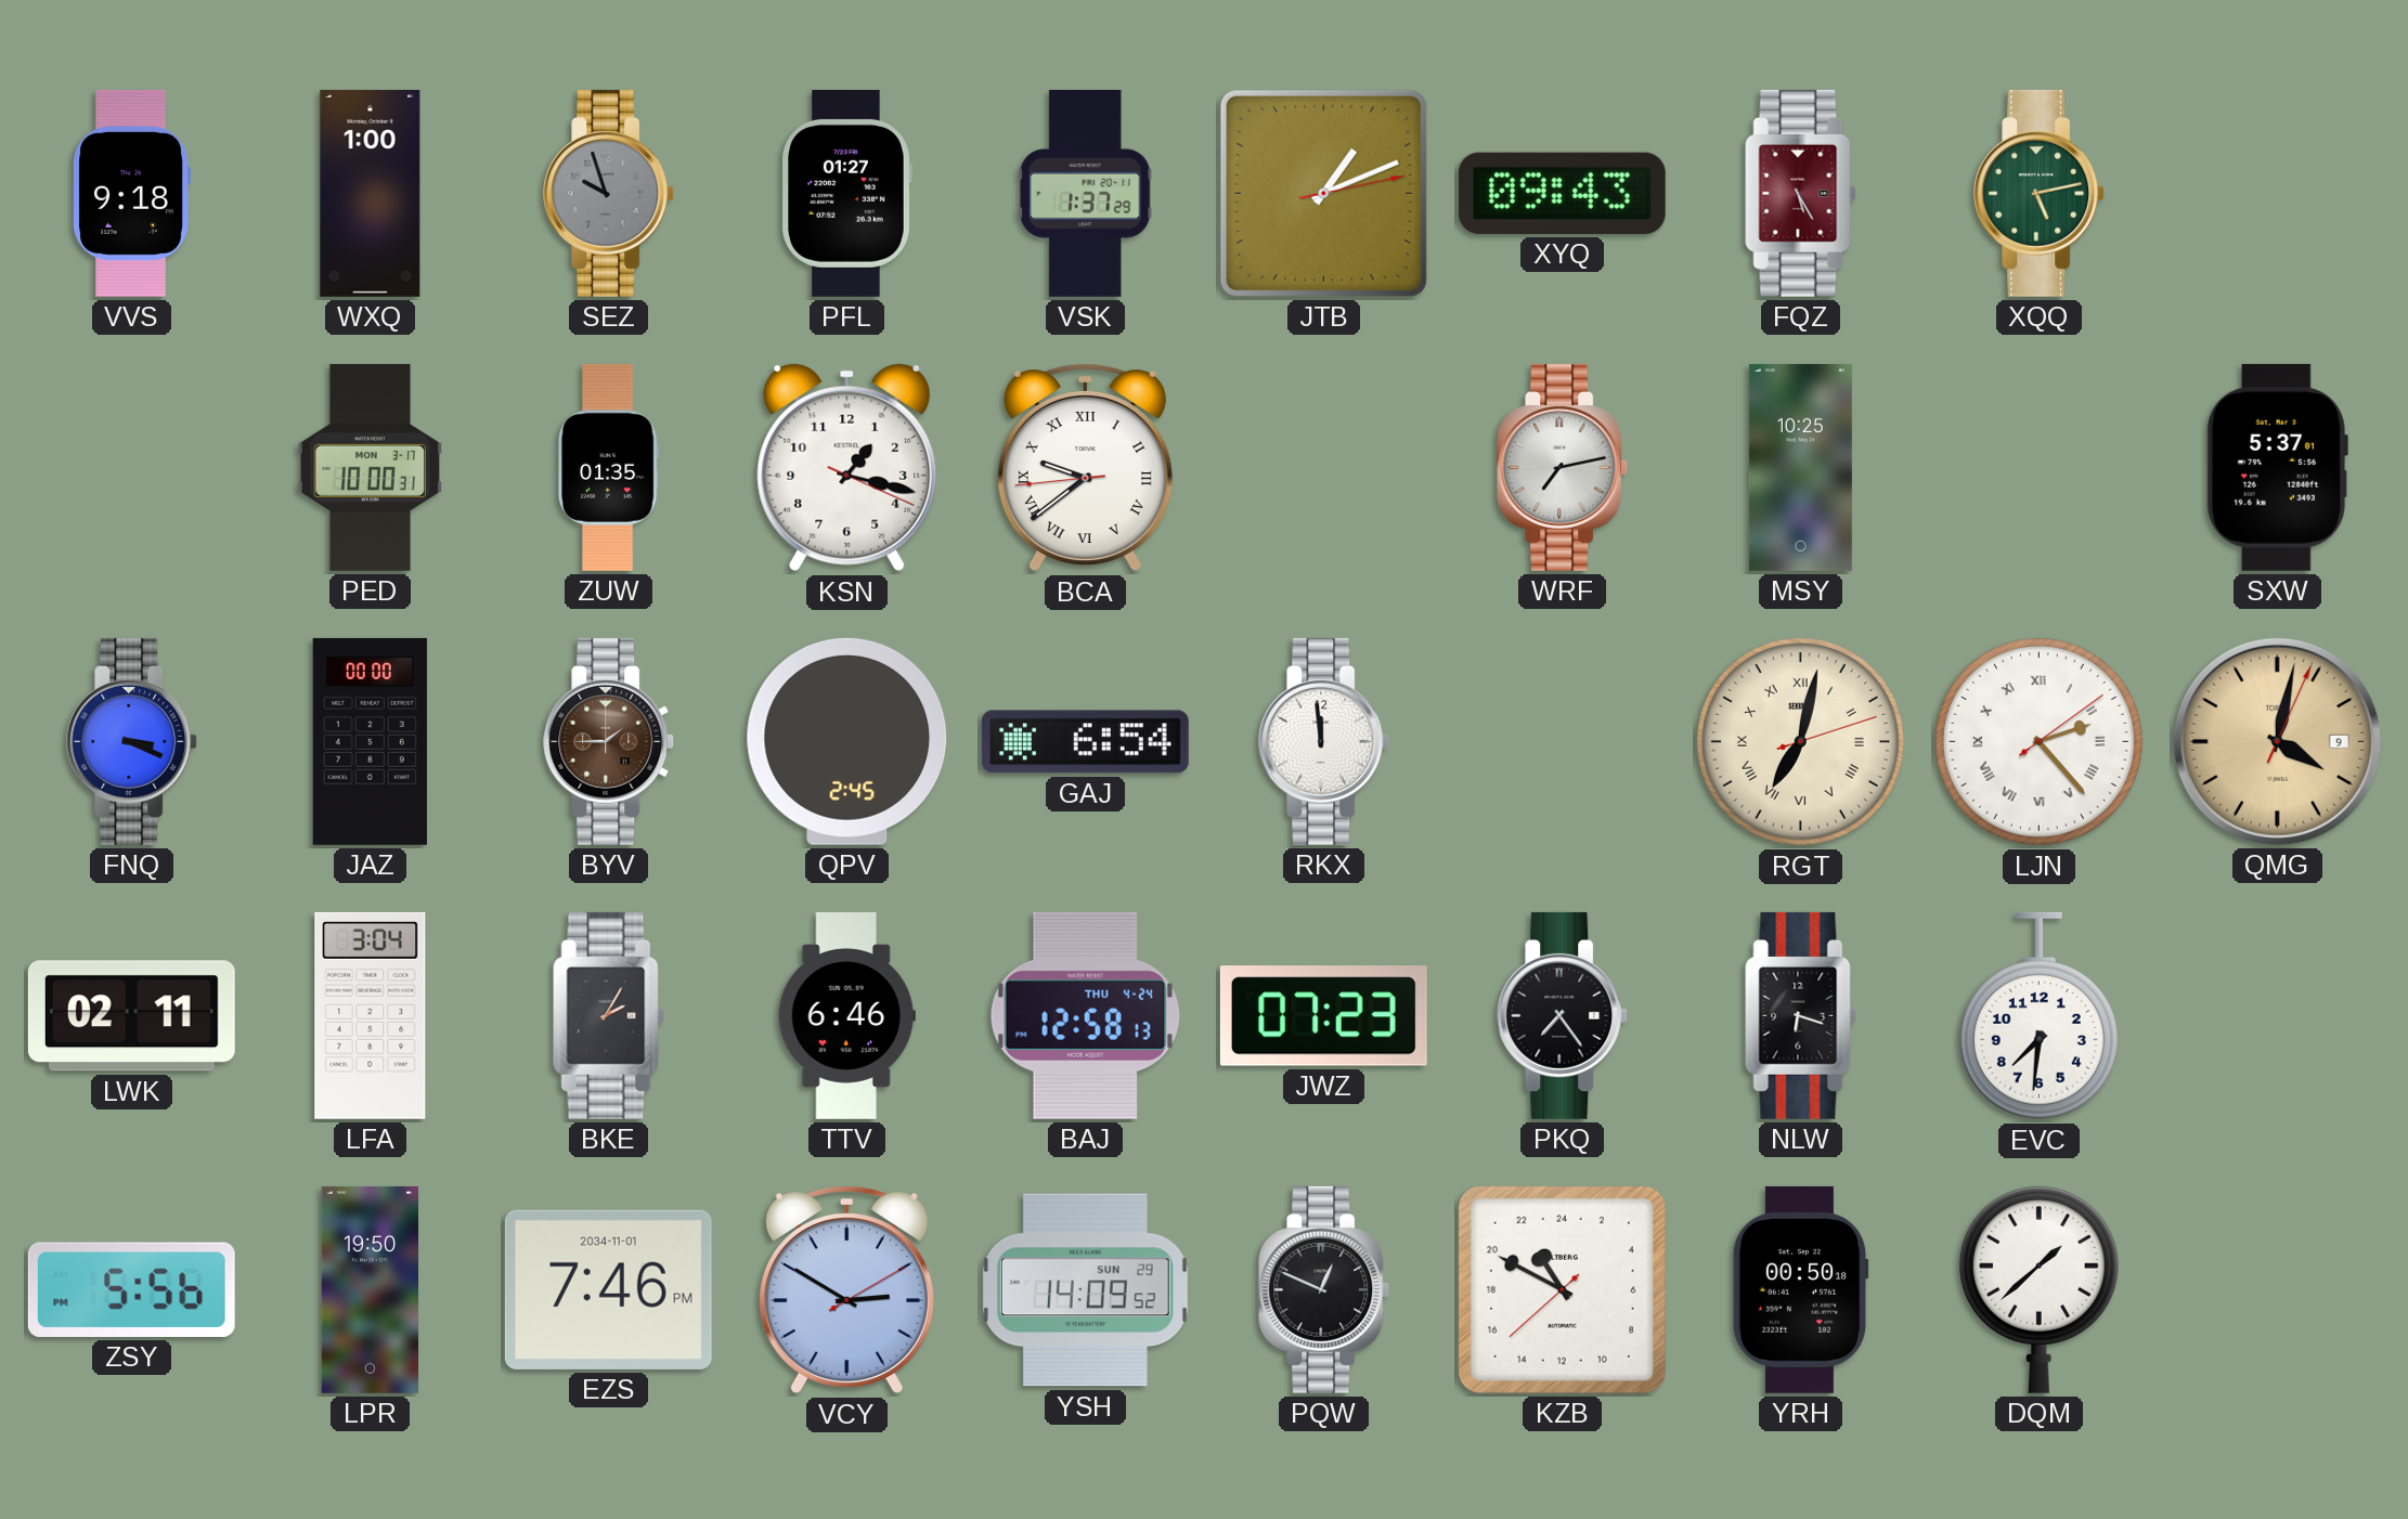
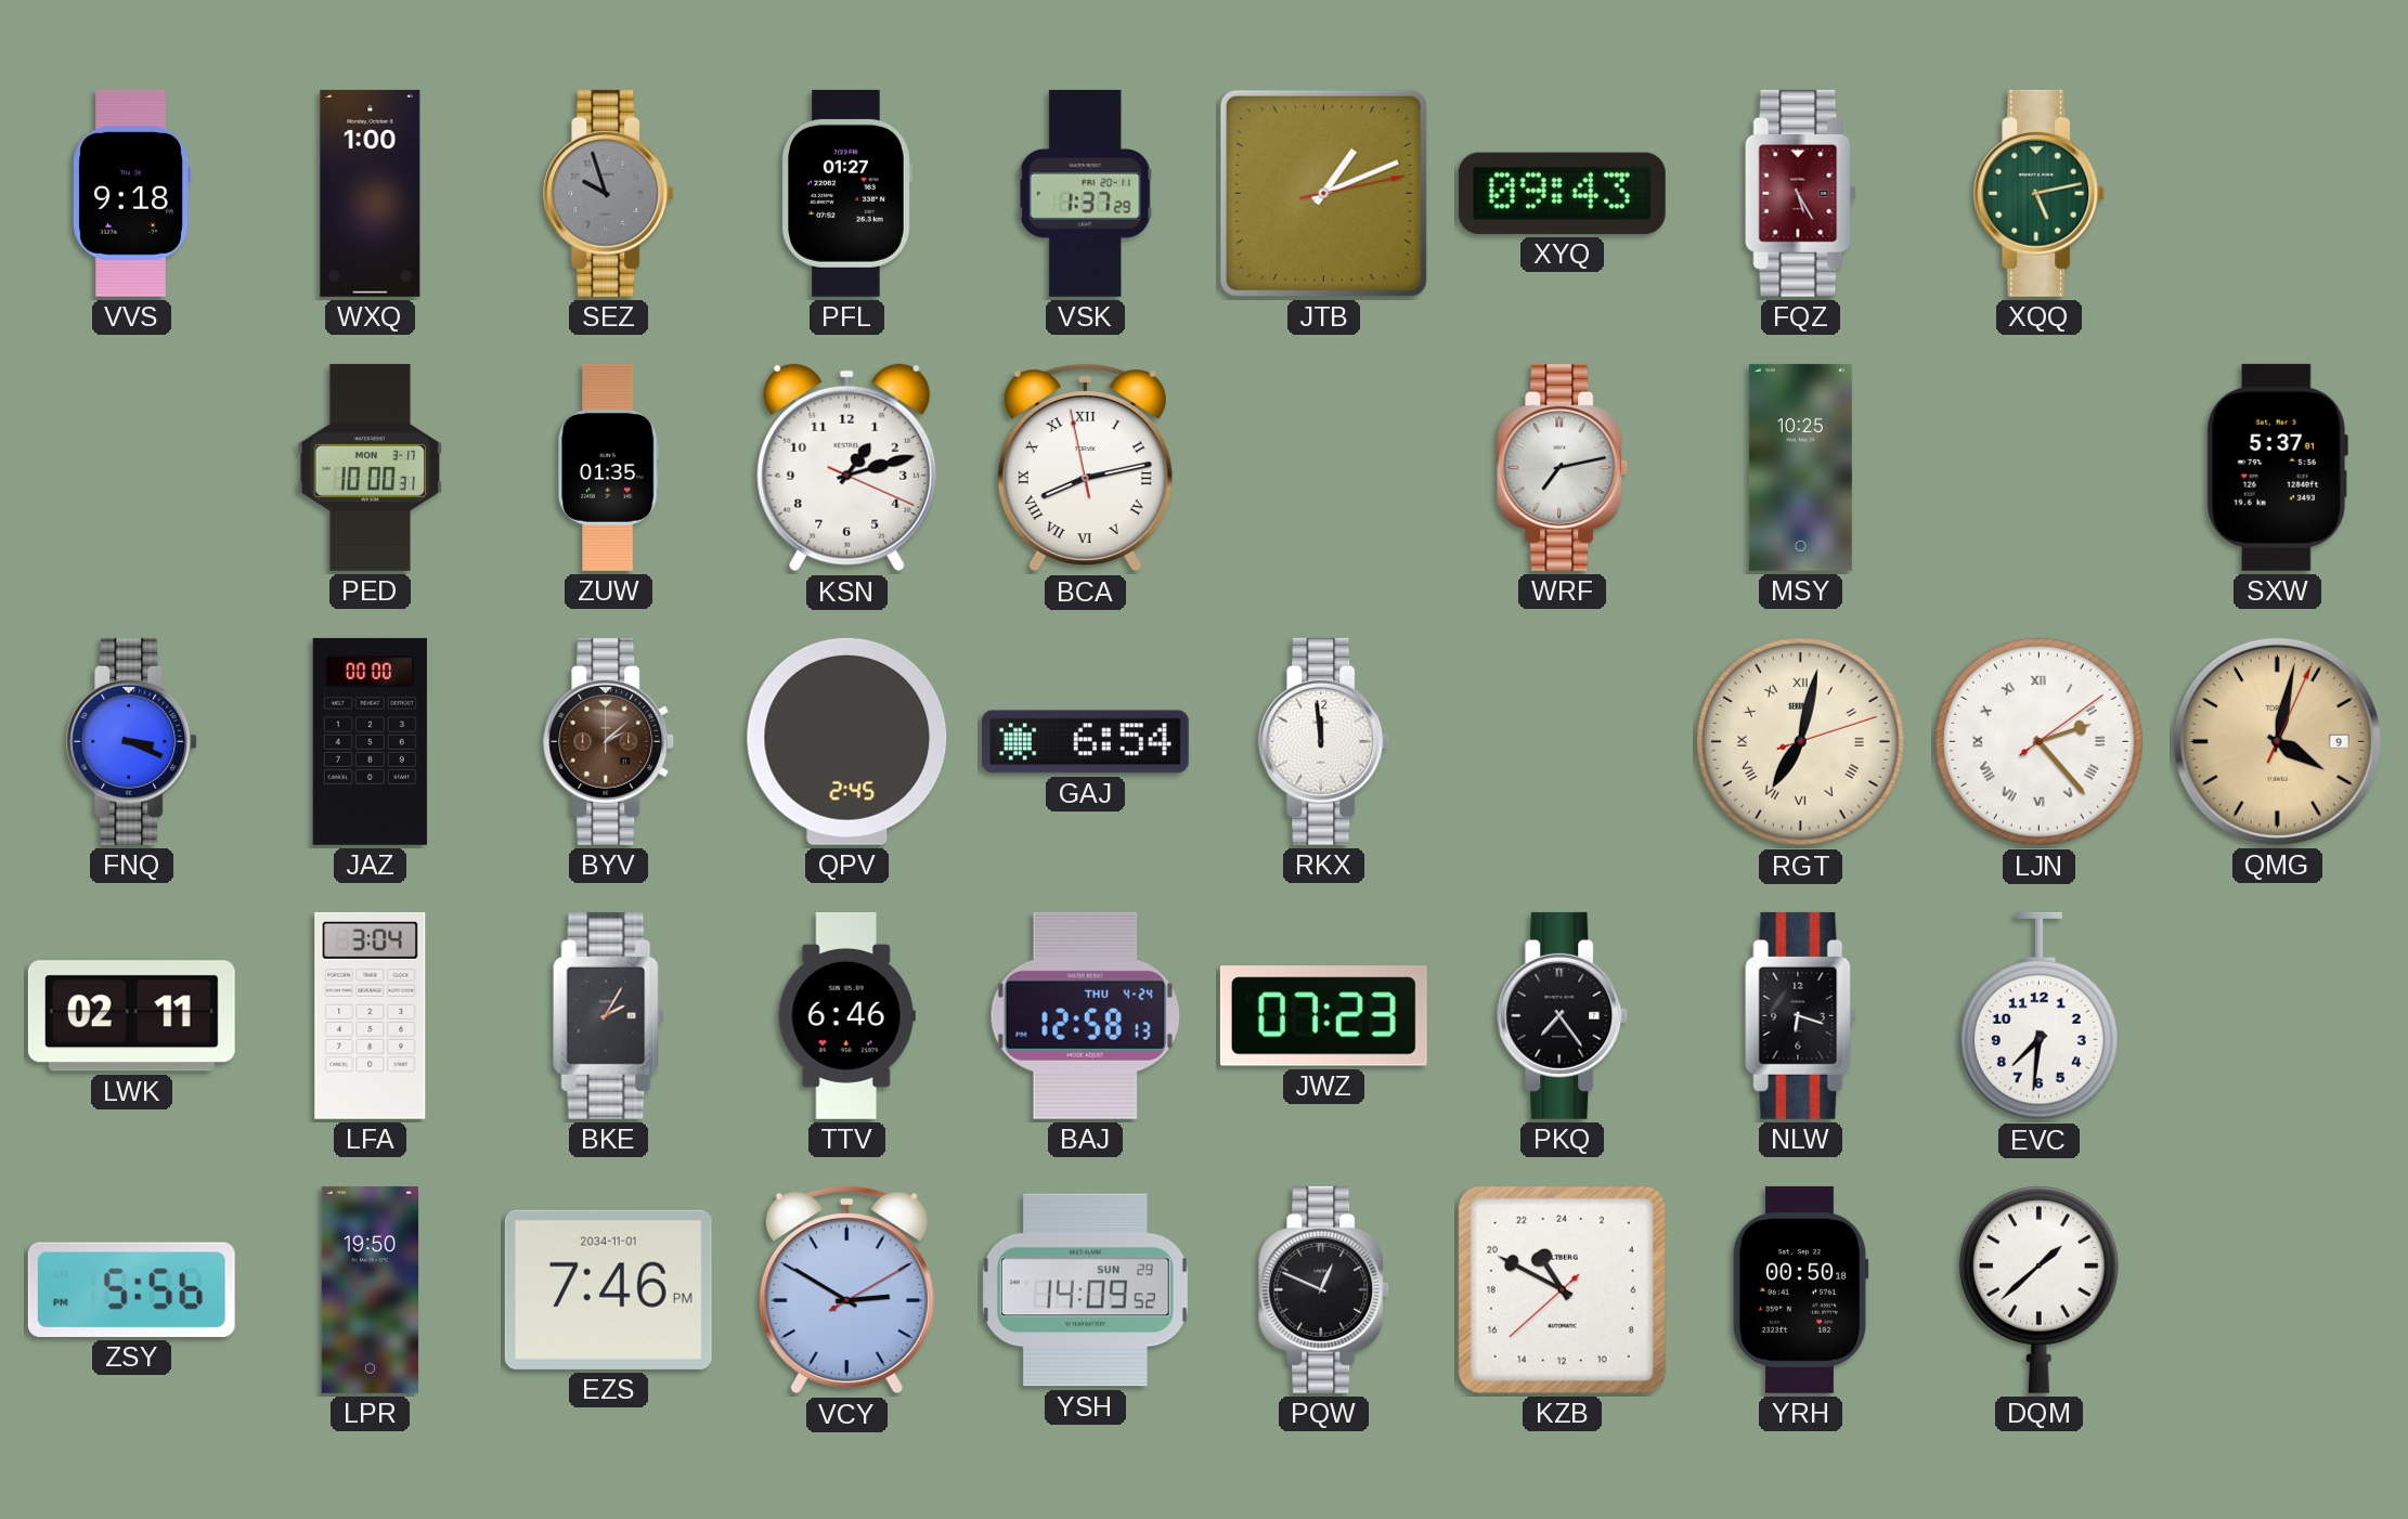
KSN: 1:17 -> 1:12 (847, 468)
BCA: 9:38 -> 8:12 (1085, 468)
BYV: 1:45 -> 2:08 (609, 741)
